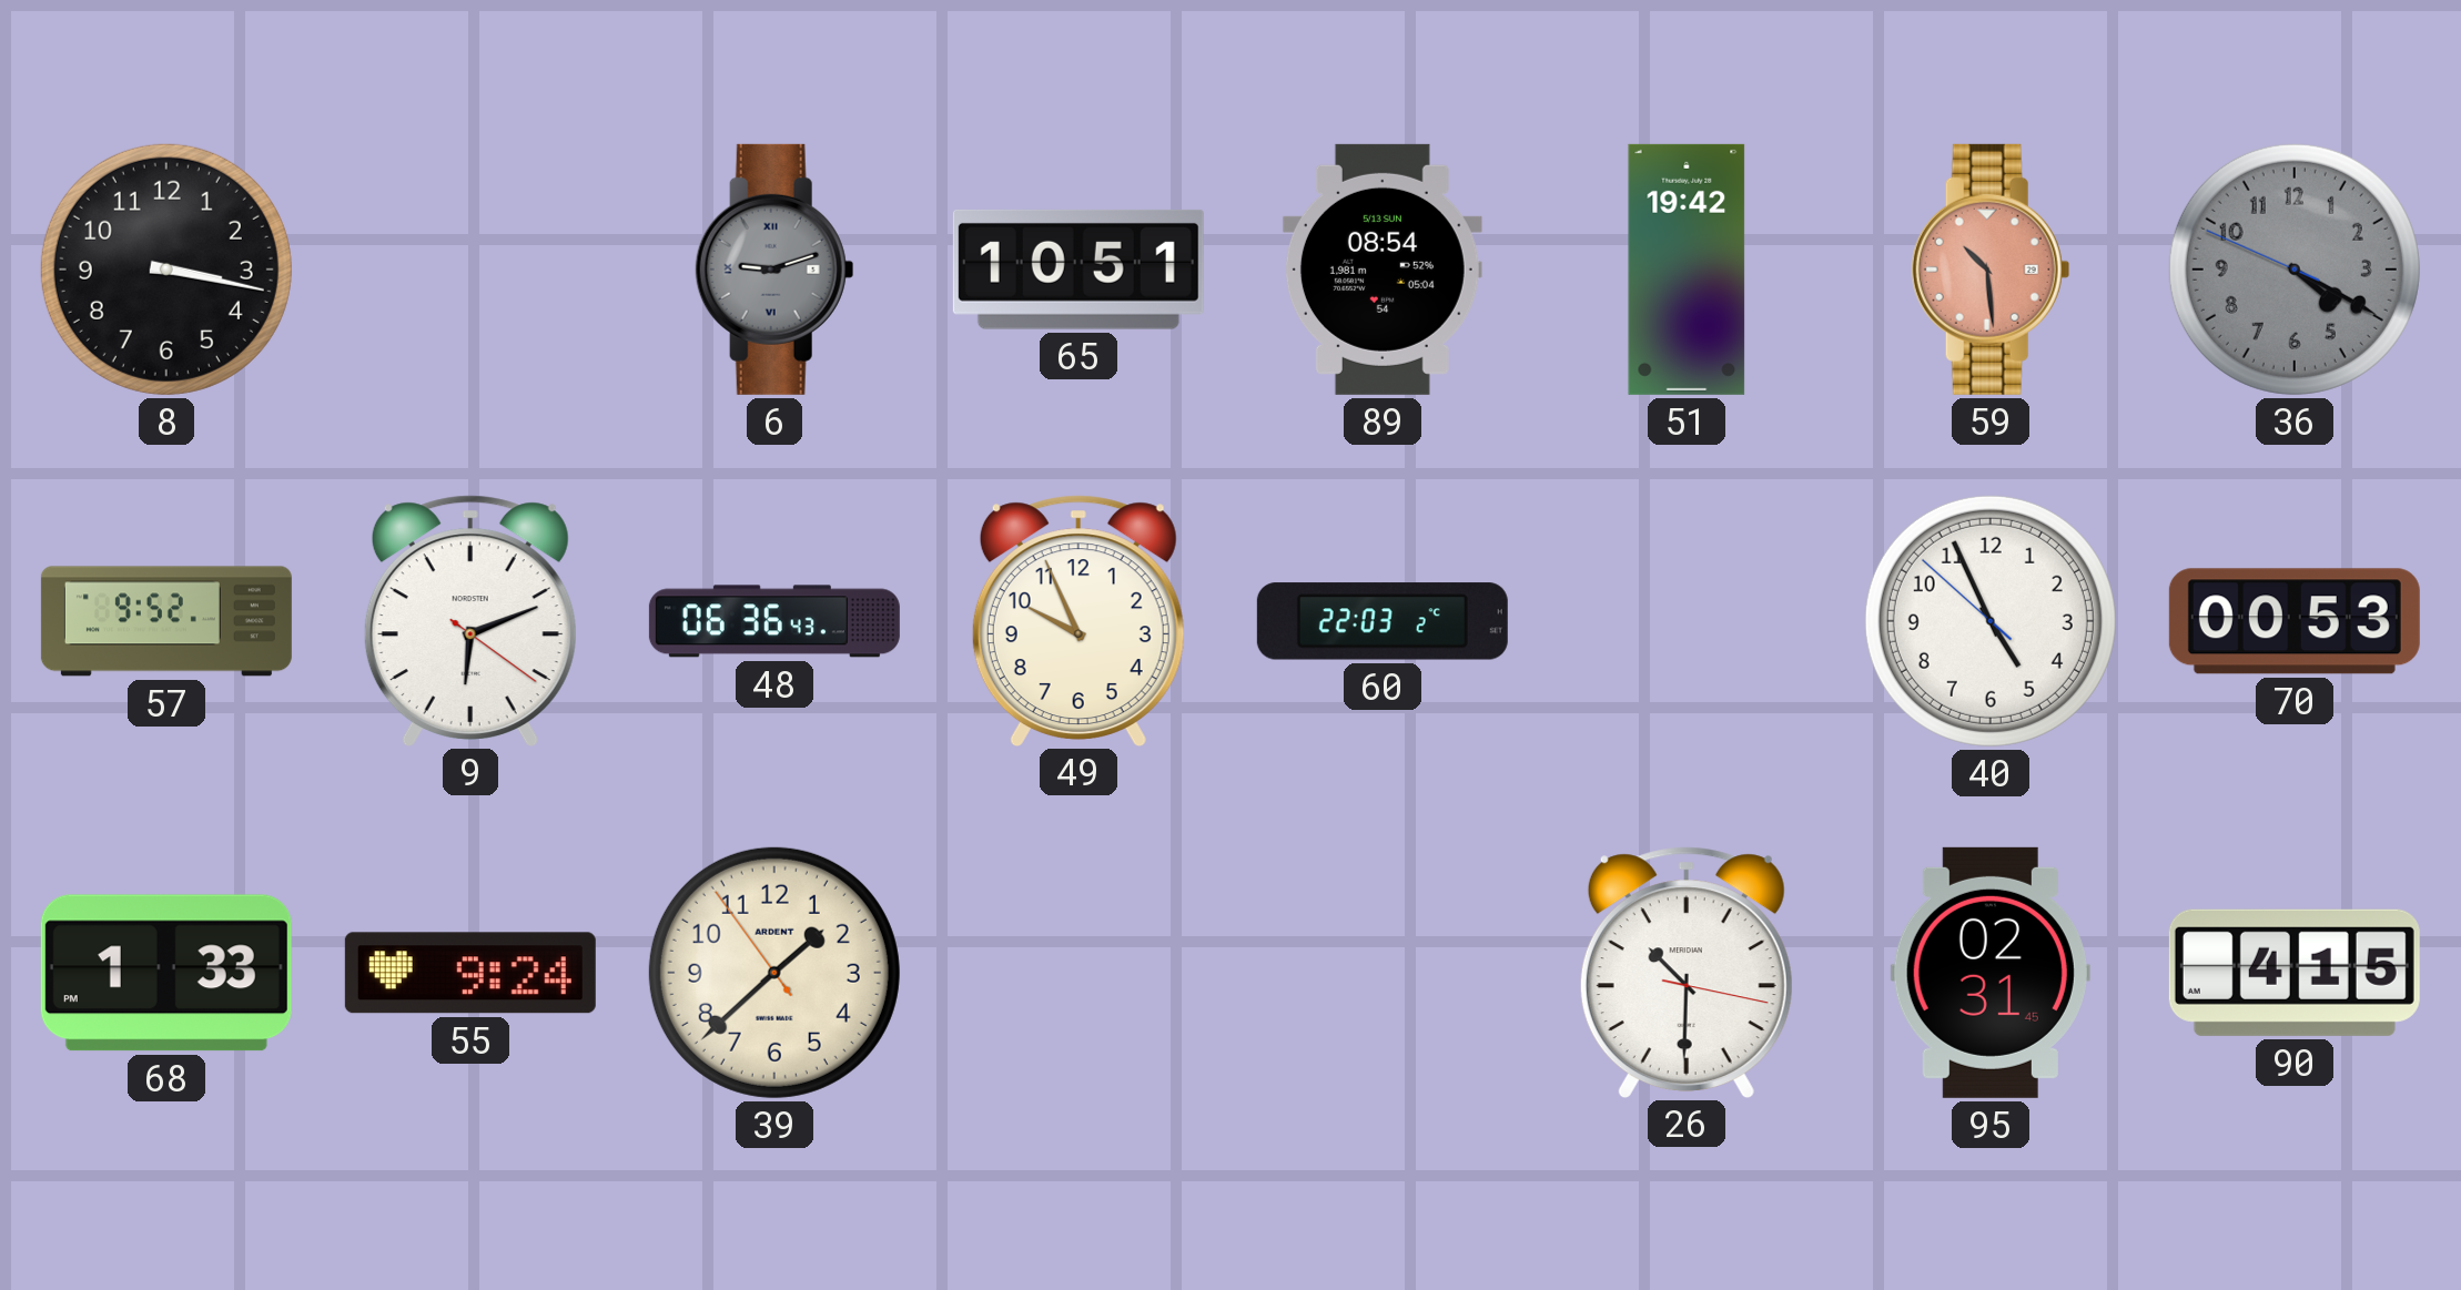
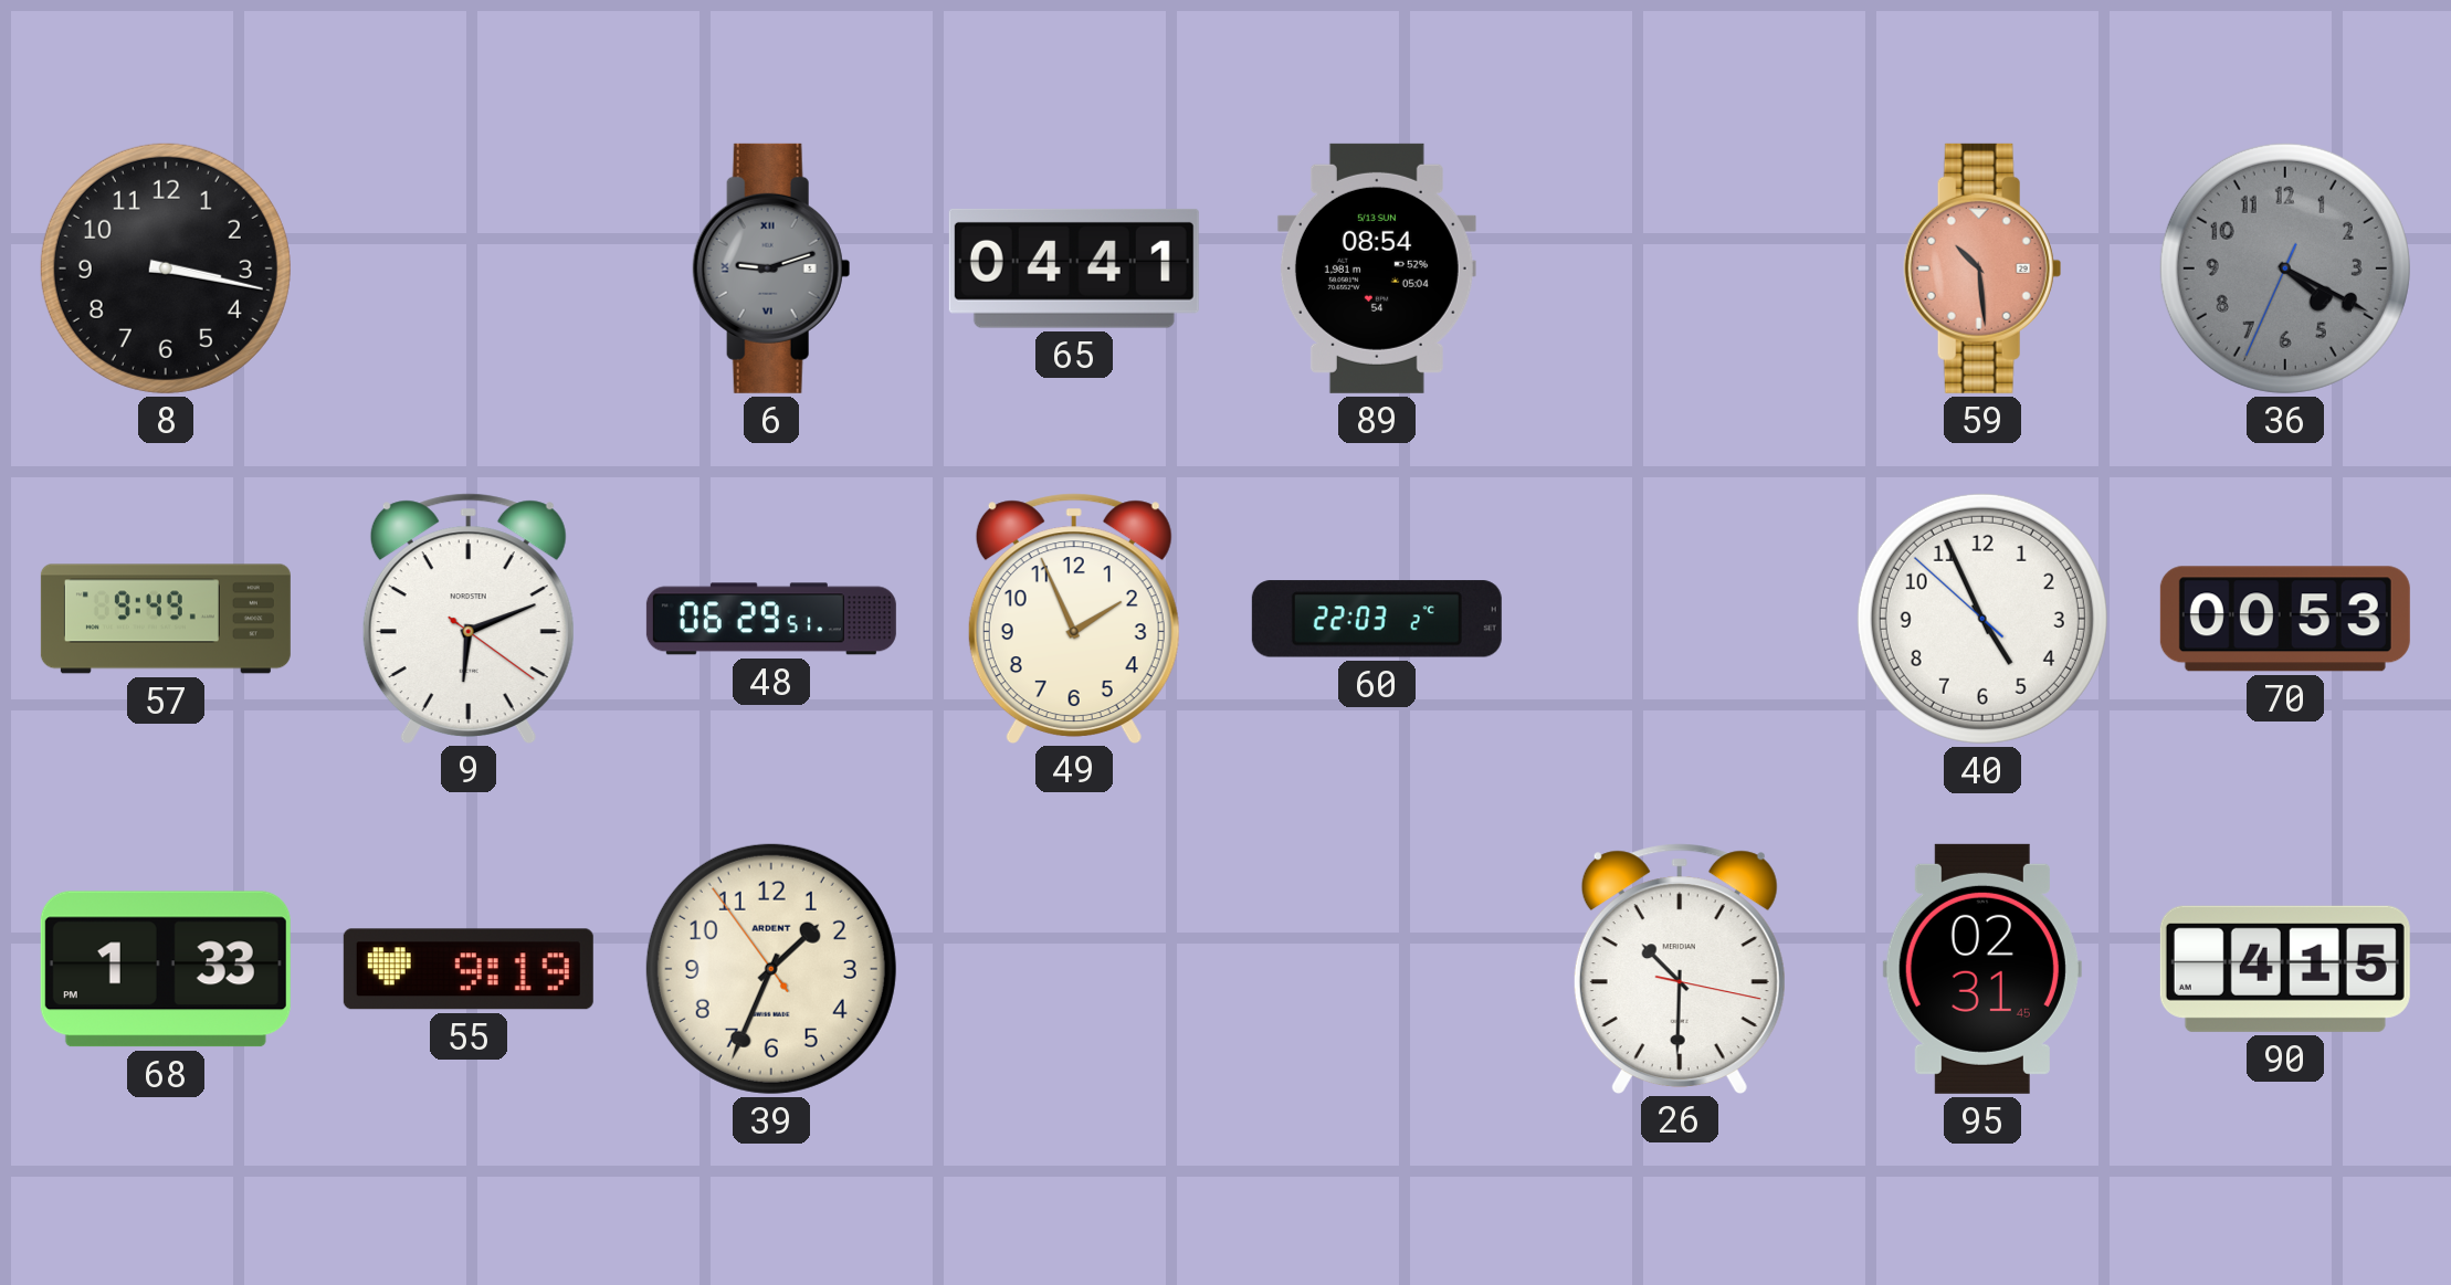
65: 10:51 -> 04:41 (1074, 268)
51: 19:42 -> none (1687, 270)
36: 4:19:49 -> 4:19:34 (2285, 268)
57: 9:52 -> 9:49 (166, 619)
48: 06:36 -> 06:29 (771, 619)
49: 9:56 -> 1:56 (1074, 618)
55: 9:24 -> 9:19 (469, 969)
39: 1:37 -> 1:33 (771, 969)
